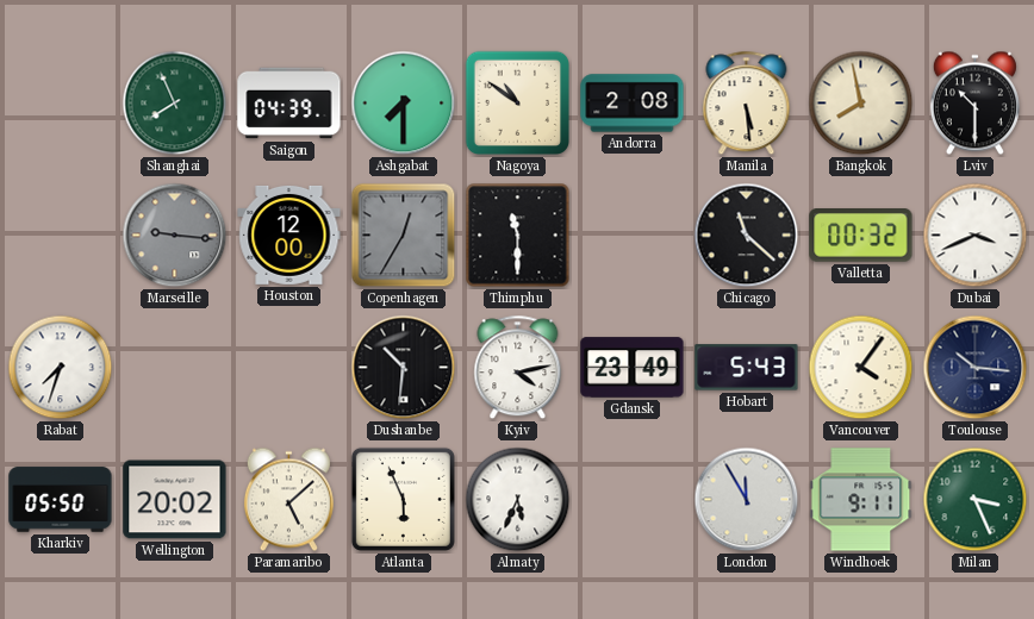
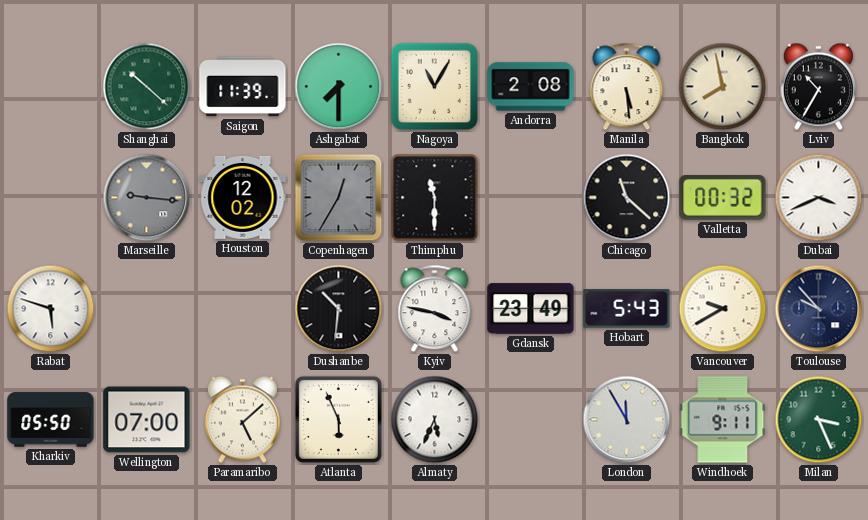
Shanghai: 7:56 -> 10:22 (147, 87)
Saigon: 04:39 -> 11:39 (243, 87)
Nagoya: 10:51 -> 11:05 (434, 87)
Lviv: 10:30 -> 10:35 (818, 87)
Houston: 12:00 -> 12:02 (243, 197)
Rabat: 7:33 -> 5:48 (51, 309)
Kyiv: 4:13 -> 3:47 (435, 309)
Vancouver: 4:06 -> 9:40 (723, 309)
Toulouse: 10:16 -> 9:53 (819, 309)
Wellington: 20:02 -> 07:00 (147, 420)
